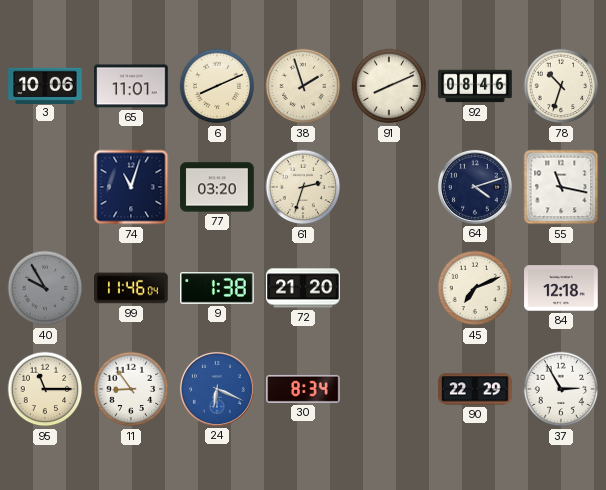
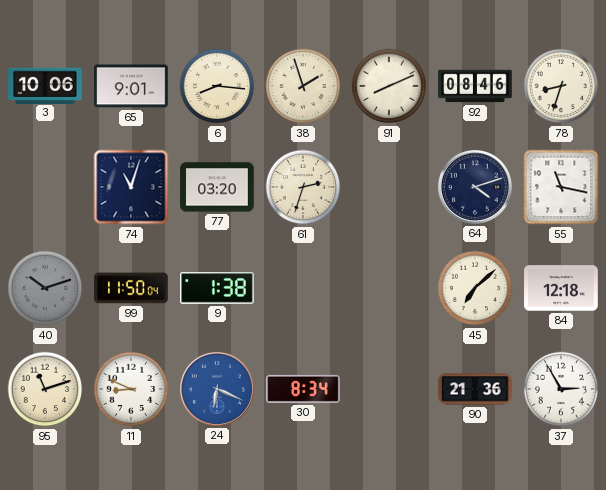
65: 11:01 -> 9:01 (131, 86)
6: 8:11 -> 8:16 (217, 86)
78: 10:33 -> 8:33 (561, 86)
40: 9:55 -> 10:12 (45, 288)
99: 11:46 -> 11:50 (131, 288)
72: 21:20 -> none (303, 288)
45: 7:11 -> 7:08 (475, 288)
95: 11:15 -> 11:12 (45, 389)
11: 8:54 -> 8:49 (131, 389)
90: 22:29 -> 21:36 (475, 389)
